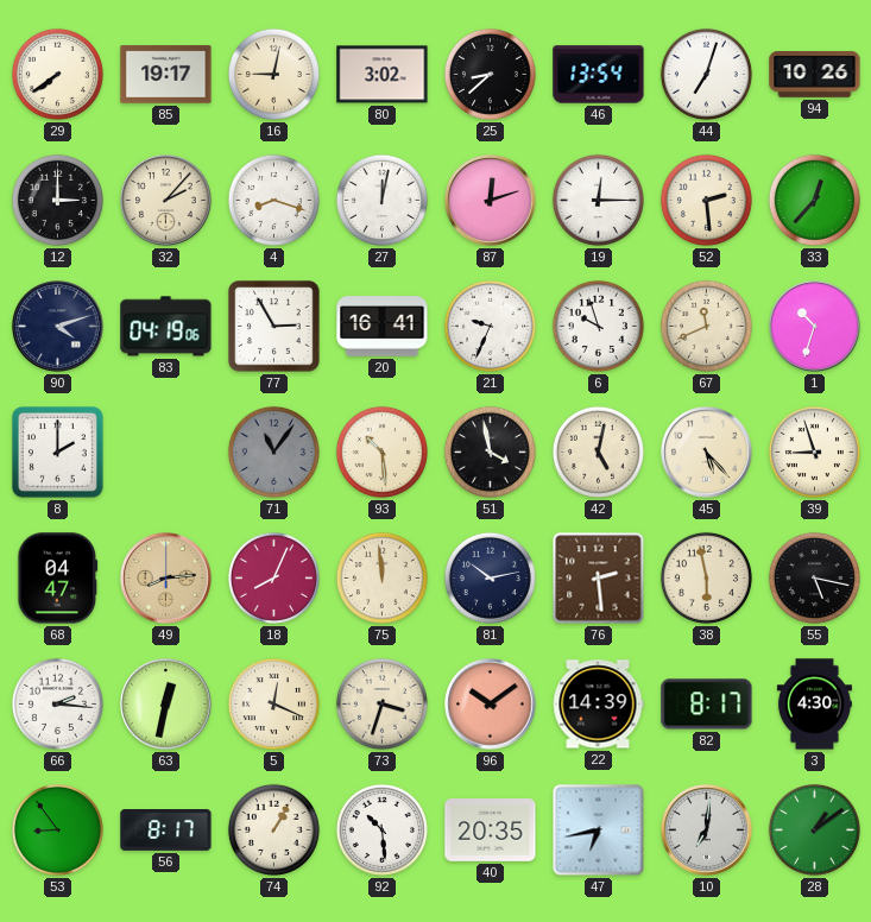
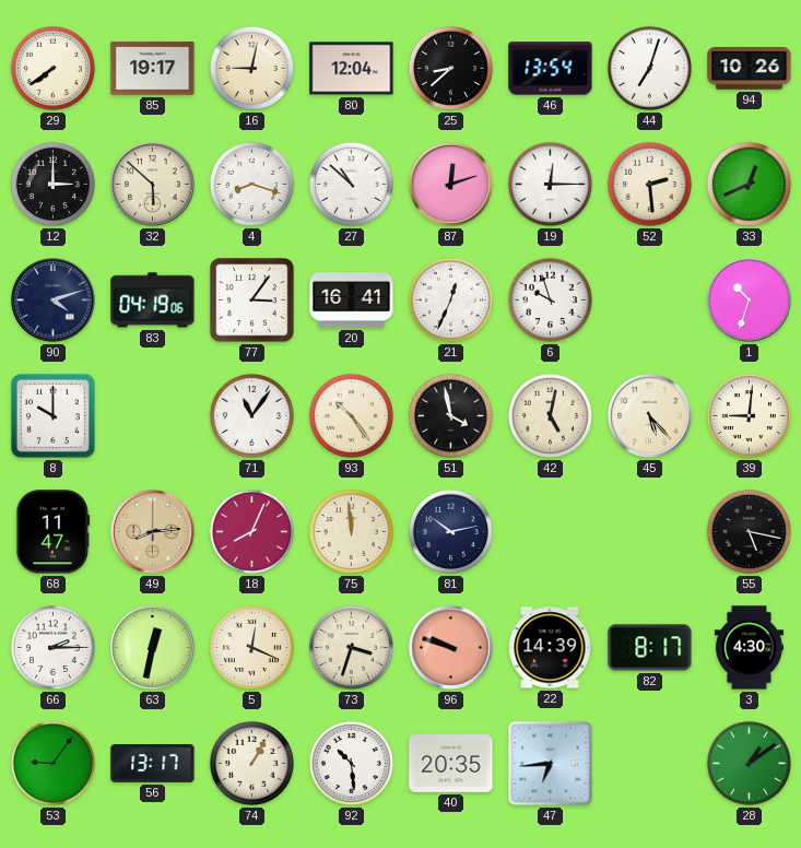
80: 3:02 -> 12:04 (352, 69)
32: 2:07 -> 5:52 (153, 185)
27: 12:02 -> 10:52 (351, 184)
33: 12:37 -> 12:41 (749, 184)
77: 2:55 -> 3:06 (252, 301)
21: 9:34 -> 12:34 (450, 299)
67: 11:41 -> none (706, 326)
8: 2:00 -> 10:00 (54, 416)
71 dial: grey -> white (251, 415)
93: 10:29 -> 10:24 (351, 415)
39: 8:57 -> 9:01 (749, 415)
68: 04:47 -> 11:47 (54, 532)
76: 2:29 -> none (599, 579)
38: 5:58 -> none (706, 577)
66: 2:16 -> 2:15 (52, 647)
96: 10:09 -> 9:48 (451, 648)
53: 8:54 -> 9:06 (52, 763)
56: 8:17 -> 13:17 (153, 764)
47: 6:43 -> 6:44 (551, 764)
10: 7:01 -> none (707, 831)
